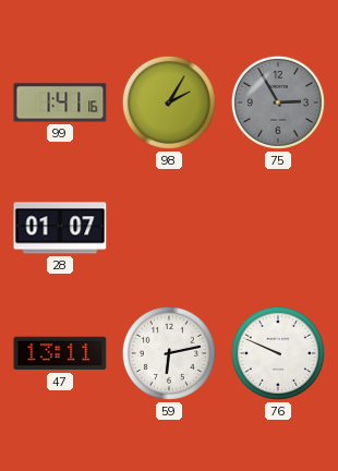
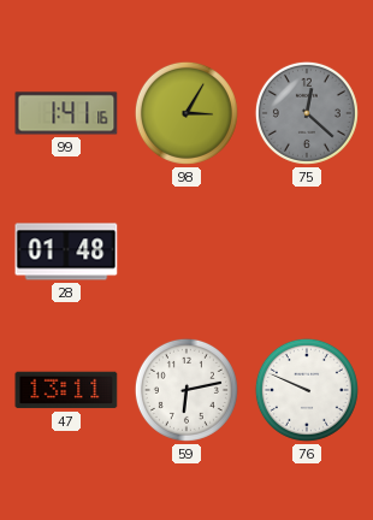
98: 2:05 -> 3:05 (186, 113)
75: 2:55 -> 12:22 (307, 113)
28: 01:07 -> 01:48 (66, 252)
